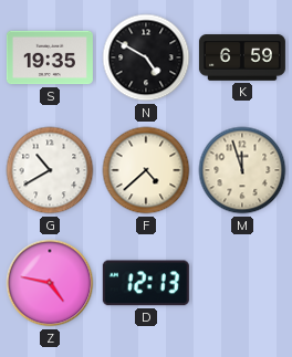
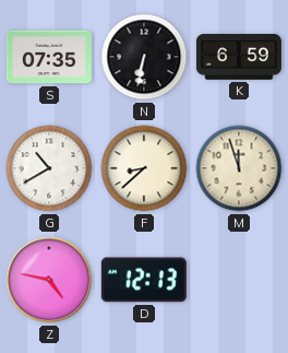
S: 19:35 -> 07:35 (49, 57)
N: 4:50 -> 6:32 (144, 57)
F: 4:38 -> 8:38 (144, 168)
